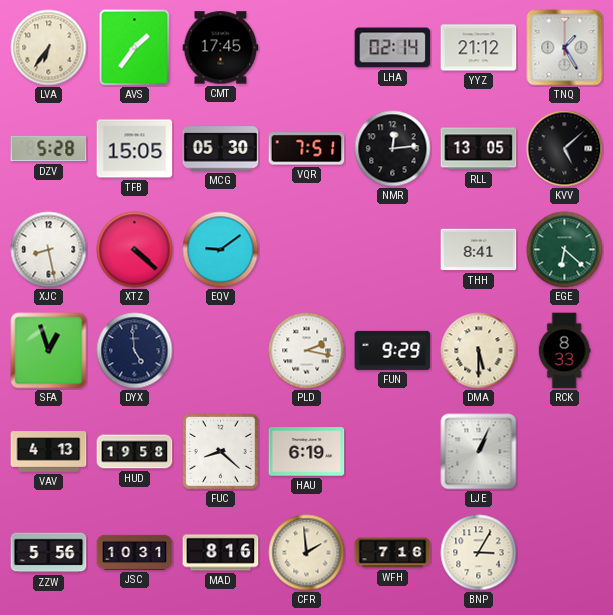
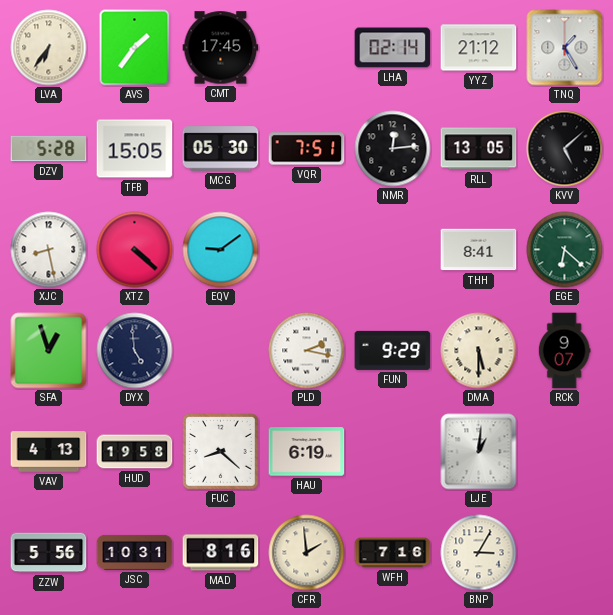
RCK: 8:33 -> 9:07 (564, 351)
LJE: 1:04 -> 1:01 (479, 452)
